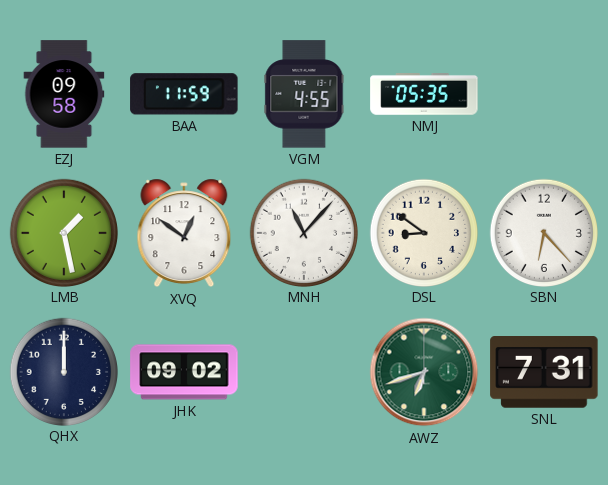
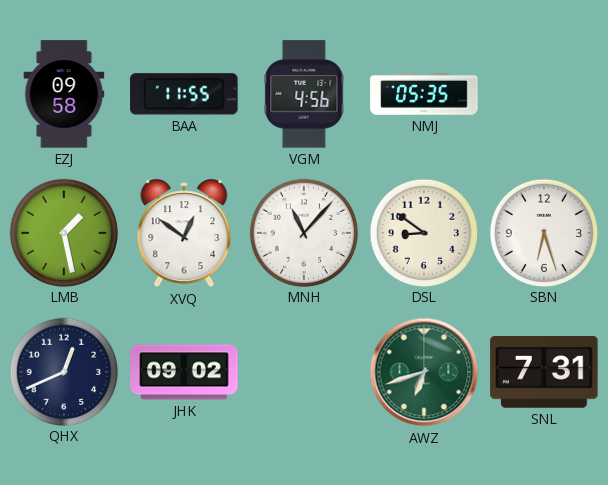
BAA: 11:59 -> 11:55 (184, 94)
VGM: 4:55 -> 4:56 (304, 94)
SBN: 6:23 -> 6:27 (543, 232)
QHX: 12:00 -> 12:41 (63, 371)
